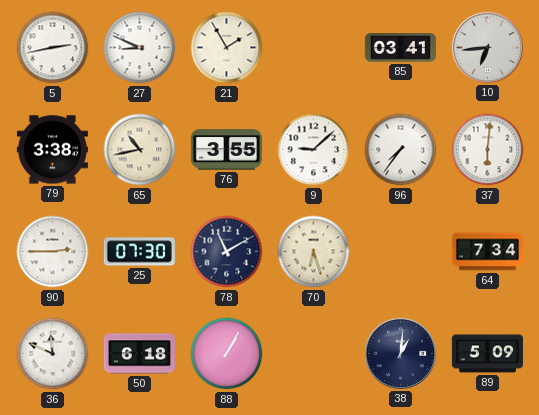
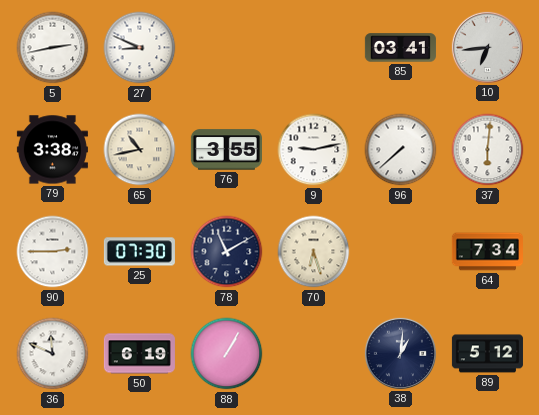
21: 1:55 -> none (227, 48)
9: 9:08 -> 9:13 (314, 150)
96: 7:36 -> 7:38 (401, 150)
50: 6:18 -> 6:19 (139, 354)
89: 5:09 -> 5:12 (487, 354)
